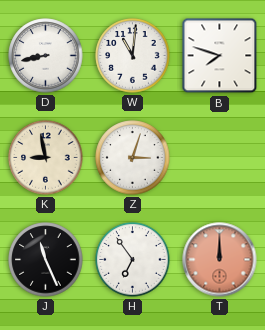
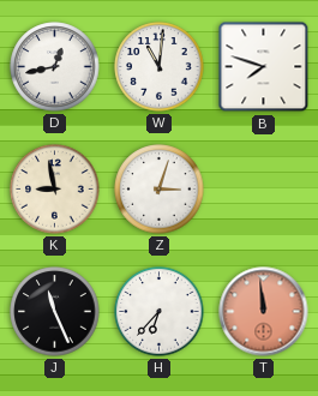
D: 8:43 -> 12:43 (55, 67)
H: 6:54 -> 6:37 (160, 312)
T: 12:00 -> 11:59 (264, 312)
